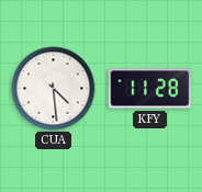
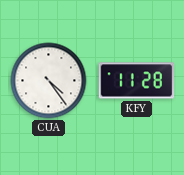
CUA: 4:29 -> 4:24 (49, 81)
